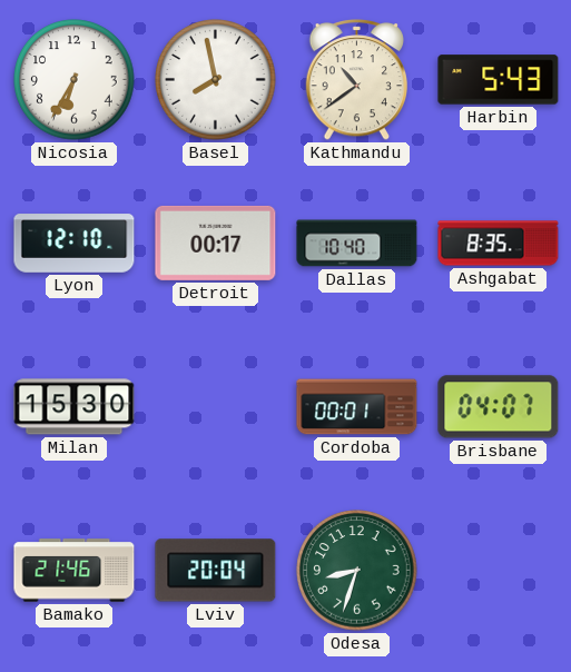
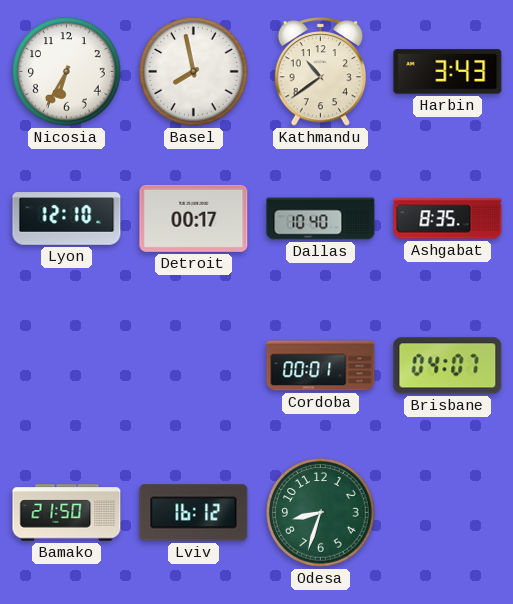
Harbin: 5:43 -> 3:43 (448, 72)
Milan: 15:30 -> none (75, 407)
Bamako: 21:46 -> 21:50 (67, 513)
Lviv: 20:04 -> 16:12 (194, 513)
